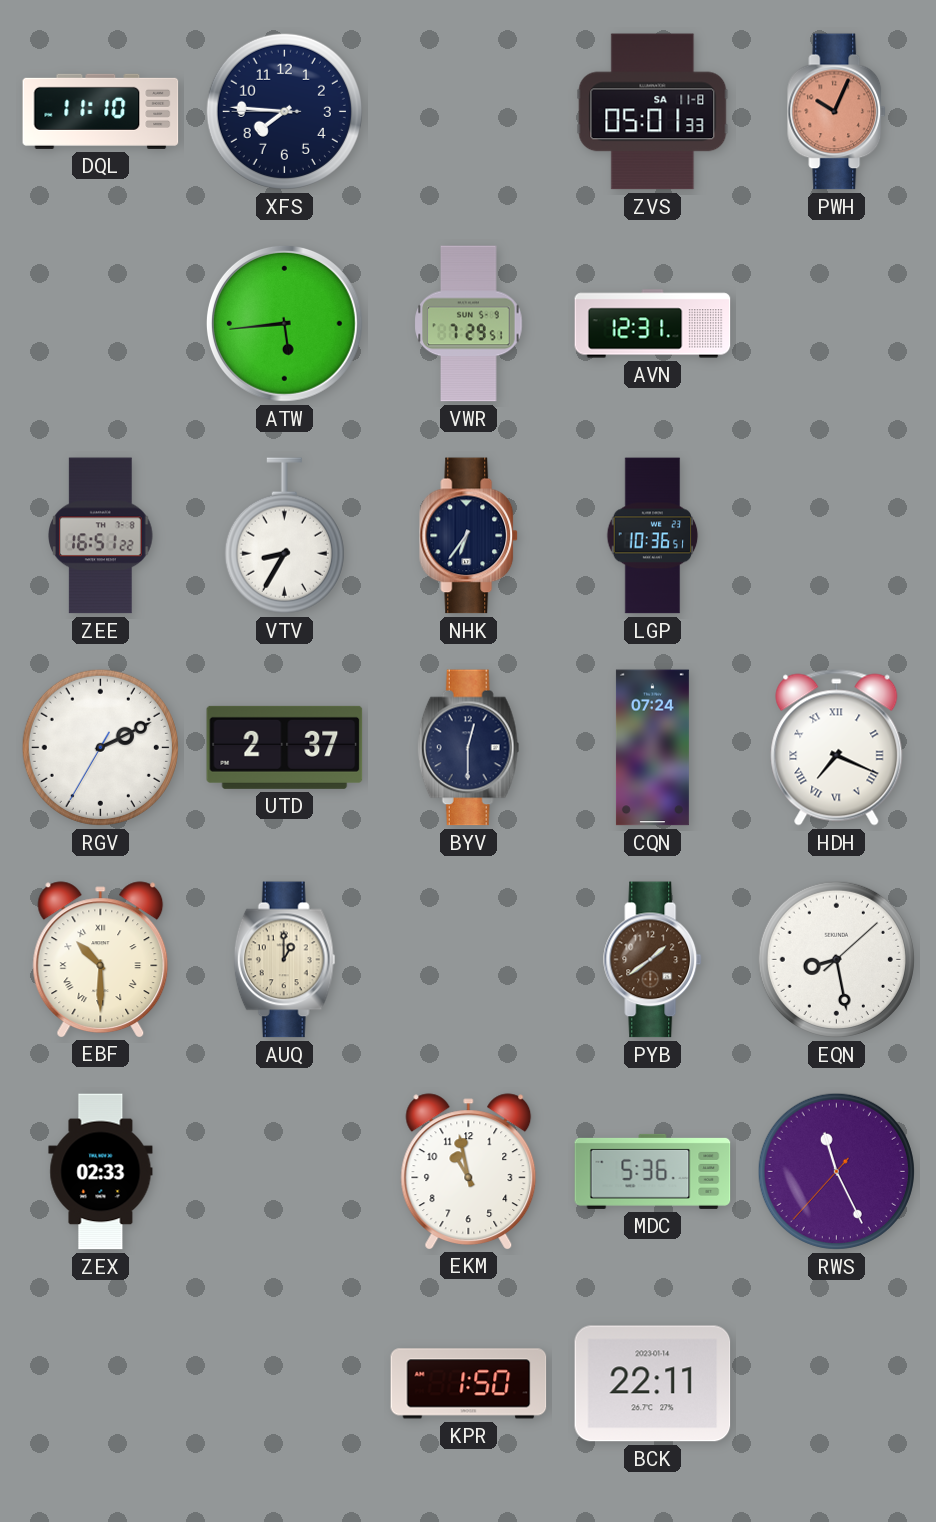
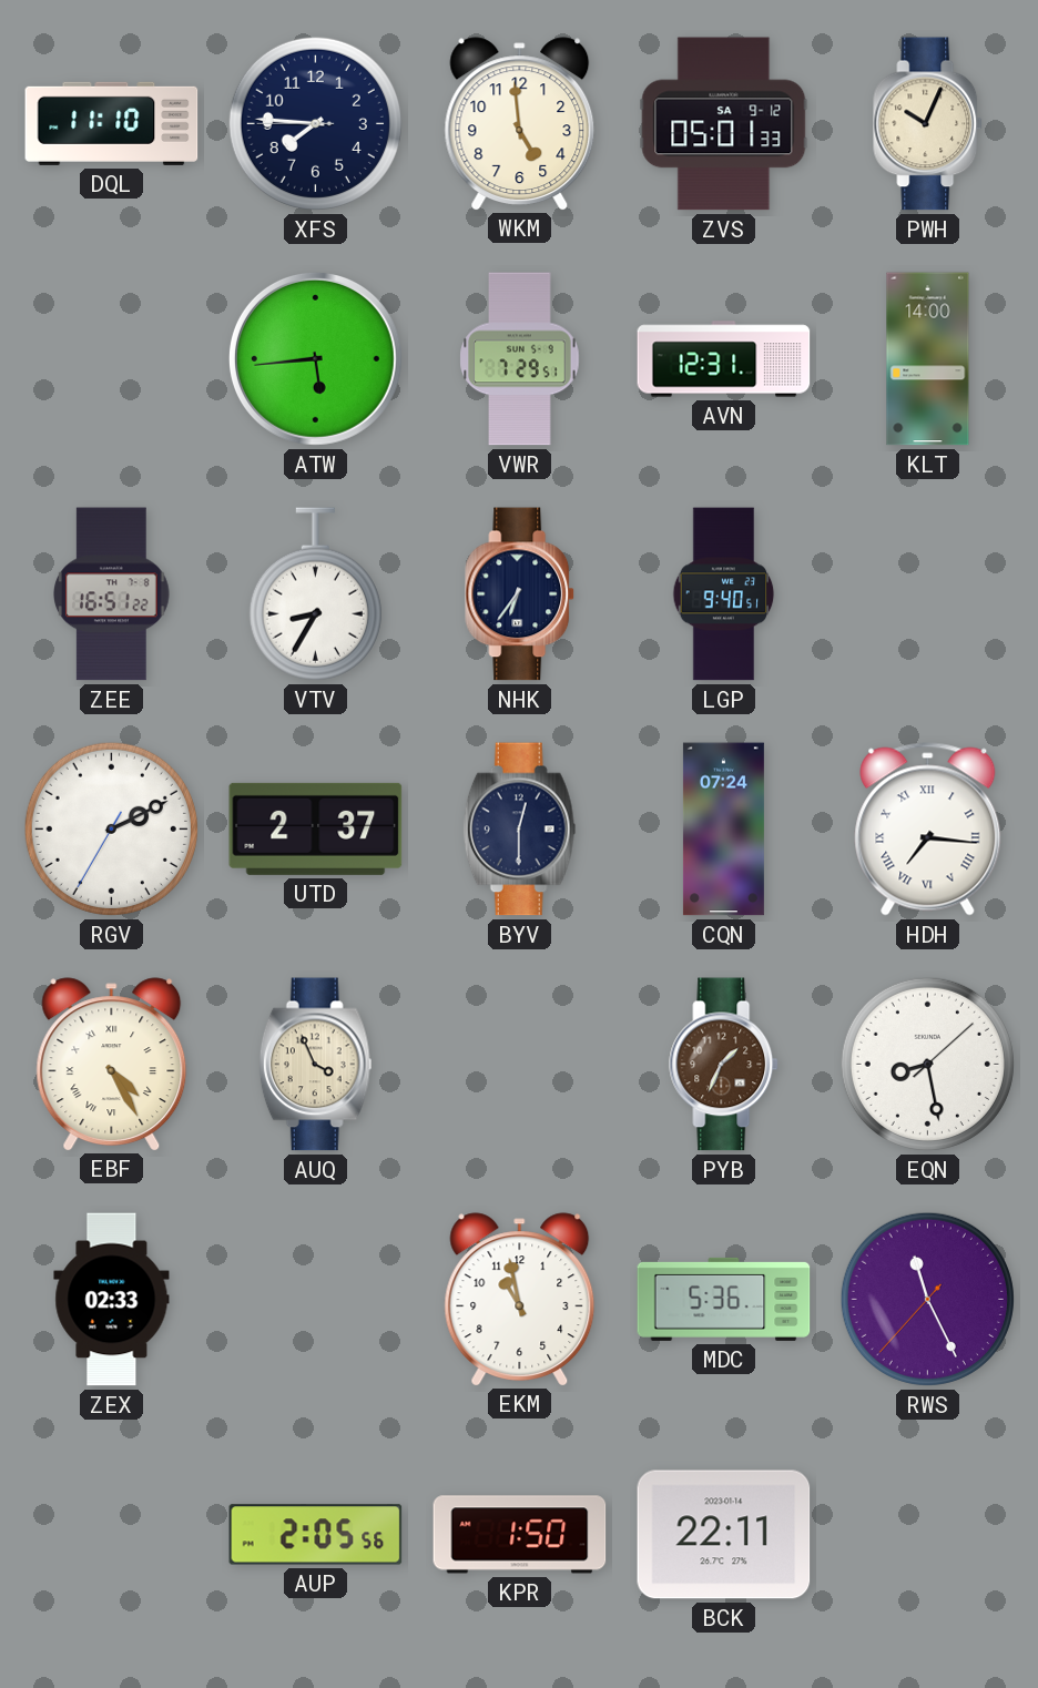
WKM: none -> 4:59 (520, 123)
ZVS date: SA 11-8 -> SA 9-12 (724, 124)
PWH dial: salmon -> cream (928, 124)
KLT: none -> 14:00 (928, 359)
LGP: 10:36 -> 9:40 (724, 594)
HDH: 7:19 -> 7:16 (928, 830)
EBF: 10:30 -> 4:25 (112, 1064)
AUQ: 1:00 -> 3:56 (316, 1065)
PYB: 1:39 -> 1:34 (724, 1065)
AUP: none -> 2:05 (316, 1535)
